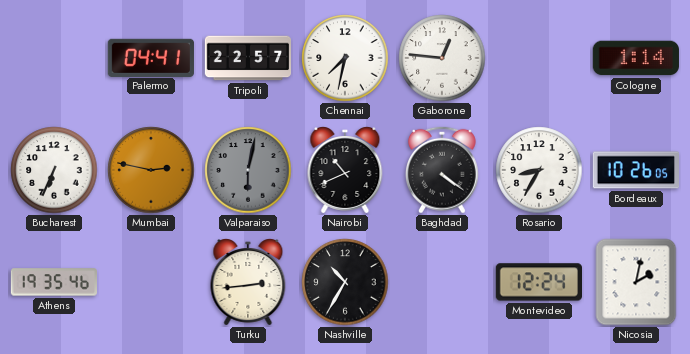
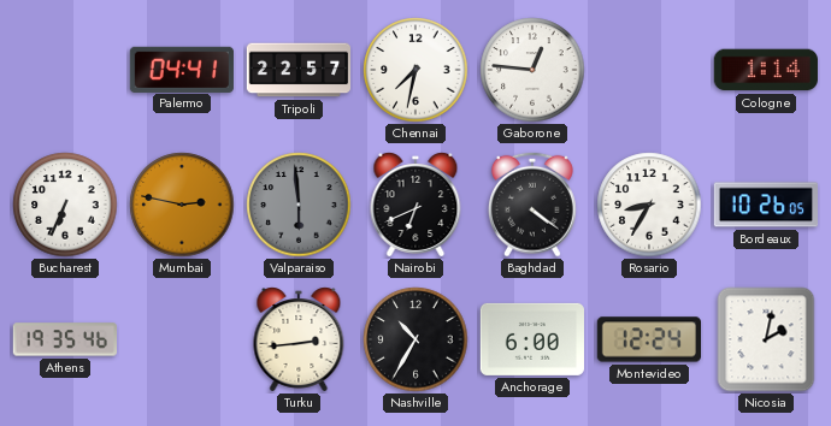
Valparaiso: 6:02 -> 5:59 (299, 205)
Nairobi: 10:41 -> 6:41 (415, 205)
Anchorage: none -> 6:00 (531, 339)
